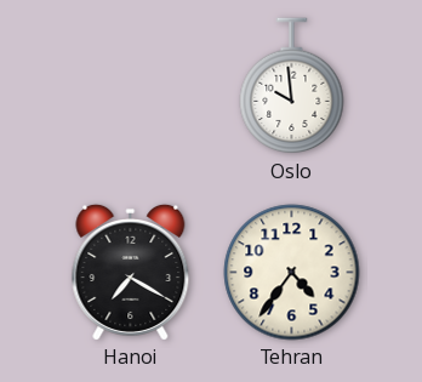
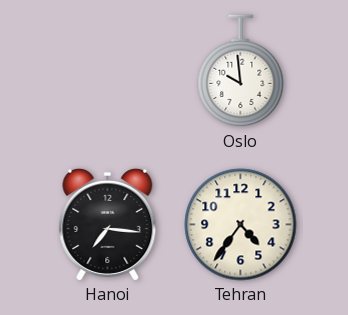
Hanoi: 7:20 -> 7:16 (108, 224)
